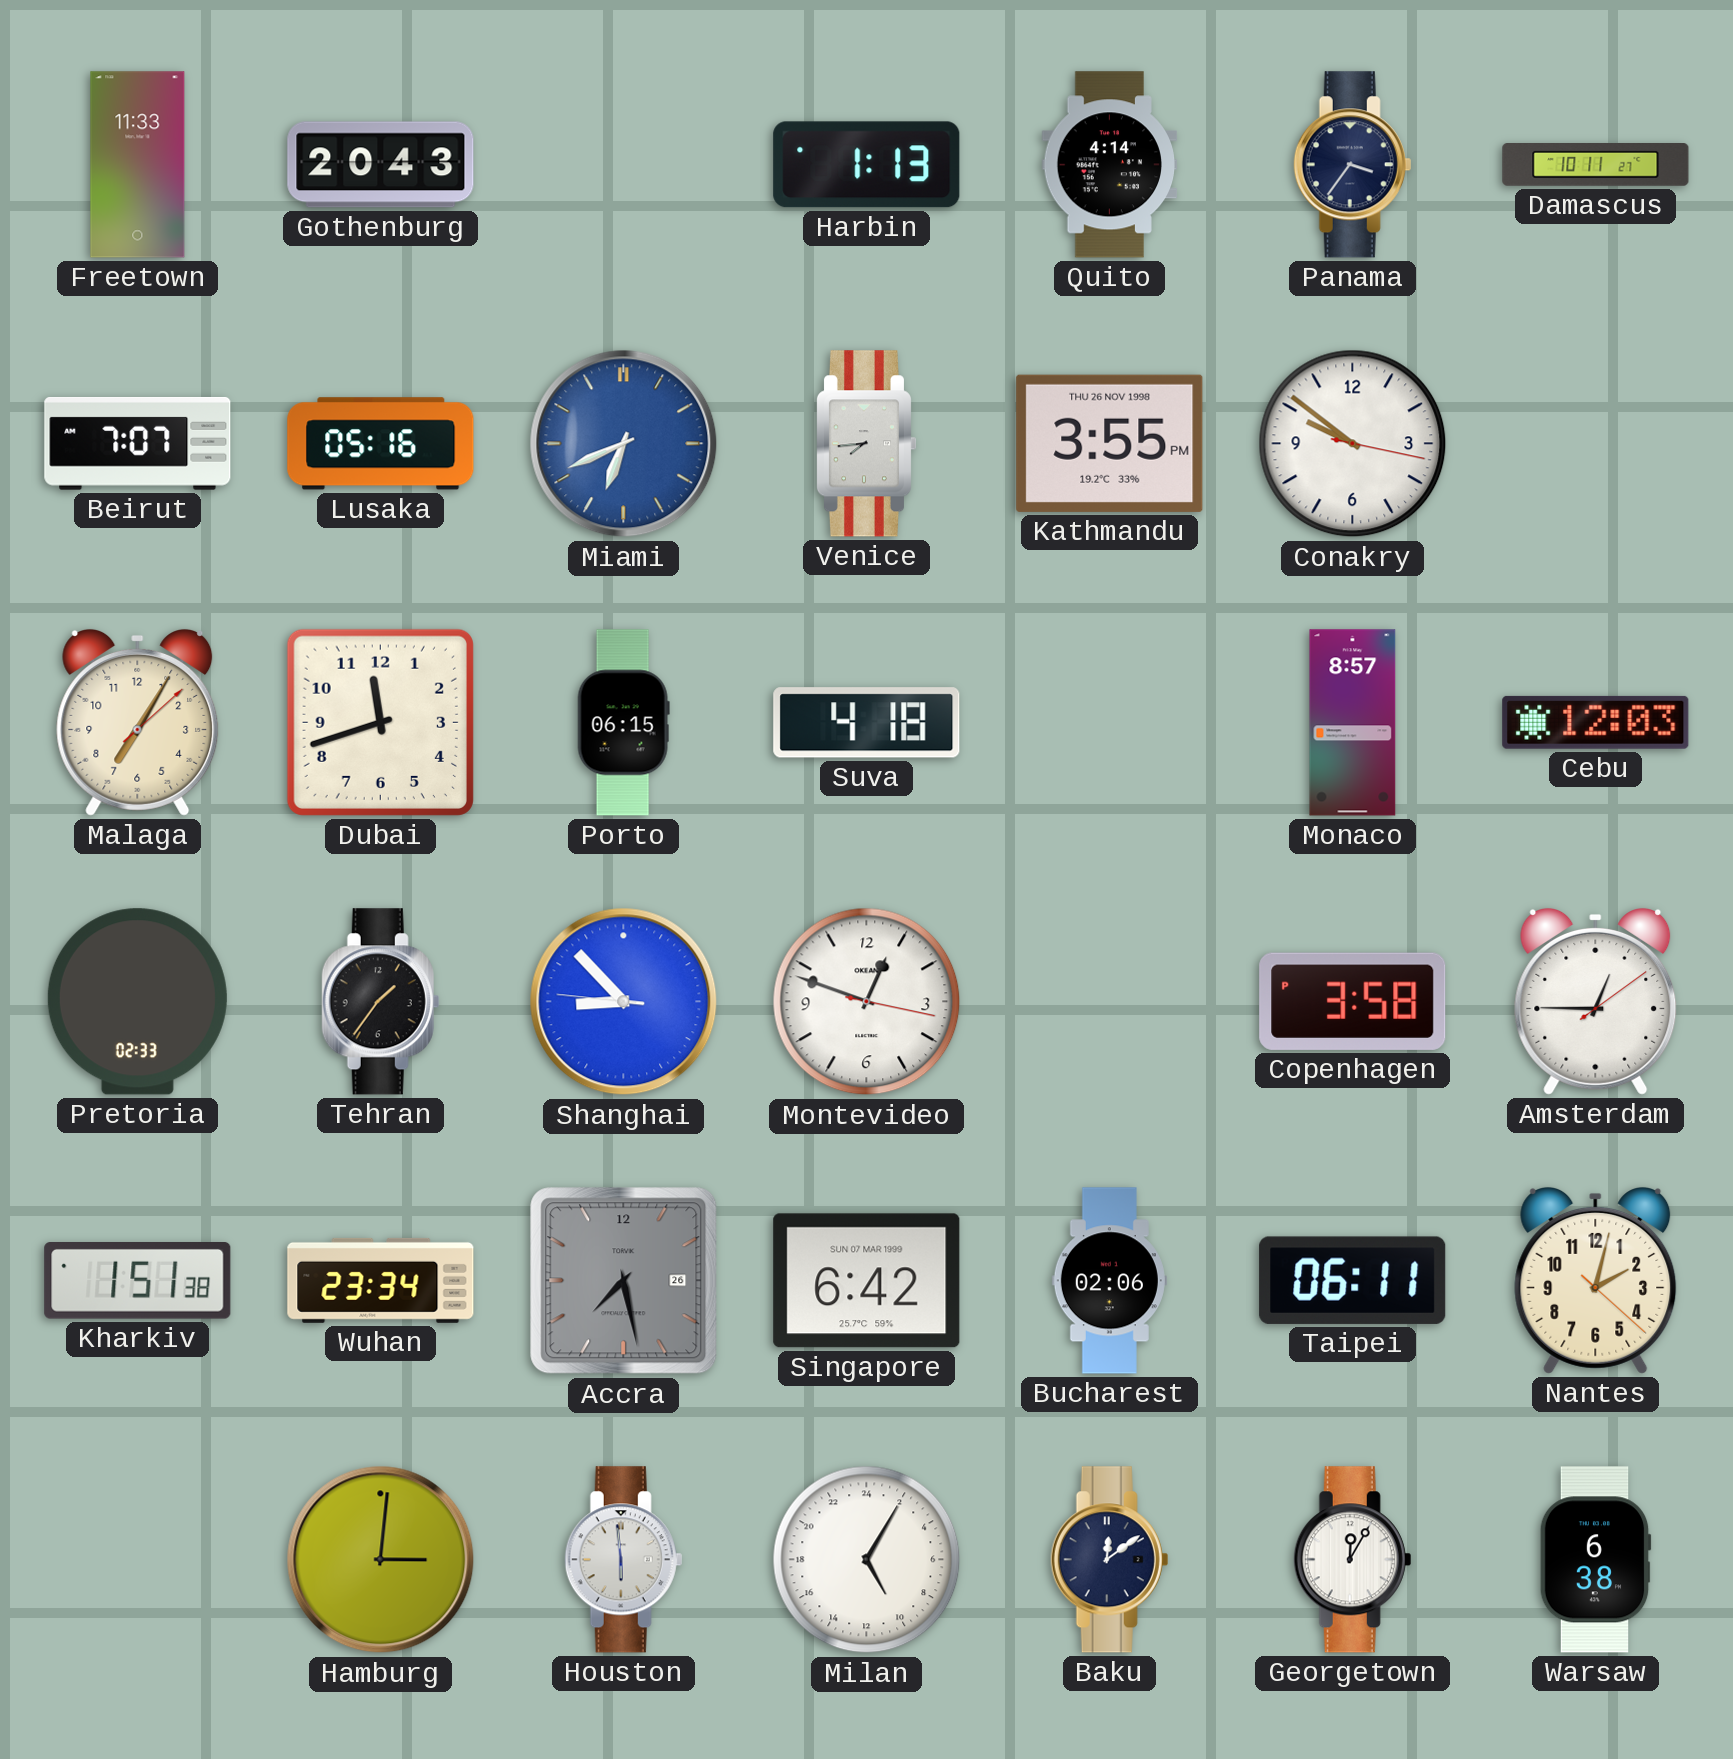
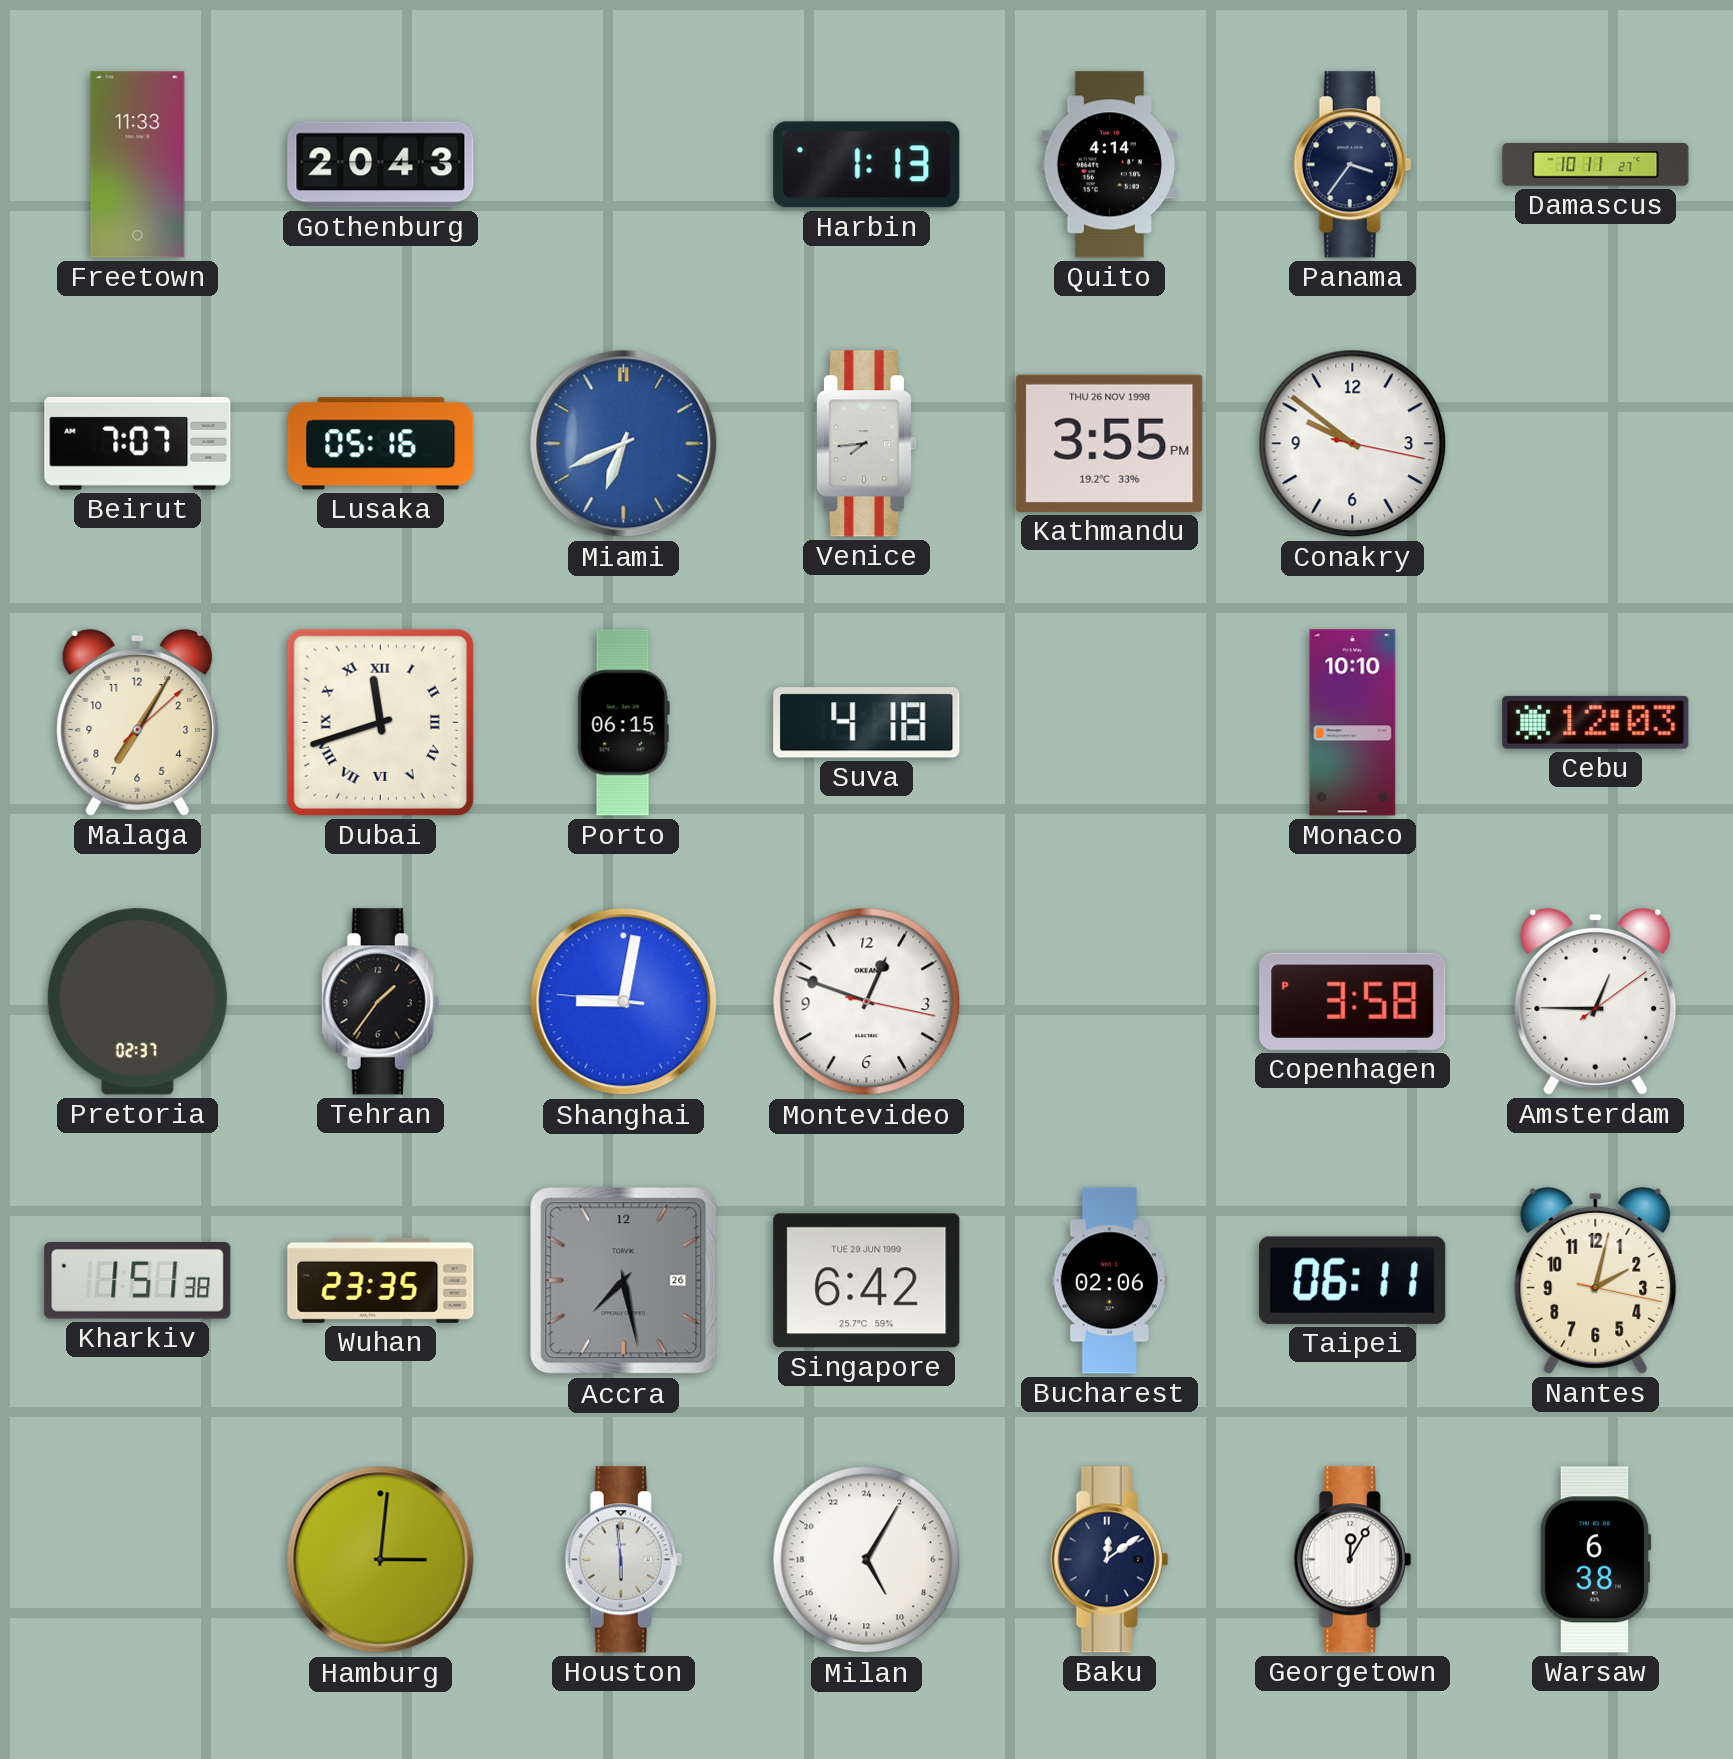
Dubai numerals: Arabic -> Roman (380, 722)
Monaco: 8:57 -> 10:10 (1353, 723)
Pretoria: 02:33 -> 02:37 (137, 1002)
Shanghai: 8:52 -> 9:01 (624, 1002)
Wuhan: 23:34 -> 23:35 (381, 1280)
Singapore date: SUN 07 MAR 1999 -> TUE 29 JUN 1999 (867, 1281)
Nantes: 2:02:22 -> 2:02:17 (1596, 1280)
